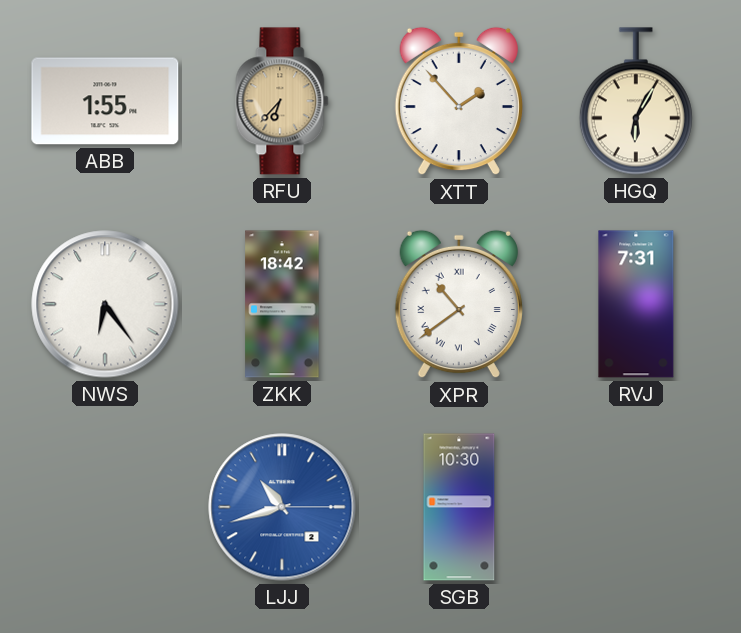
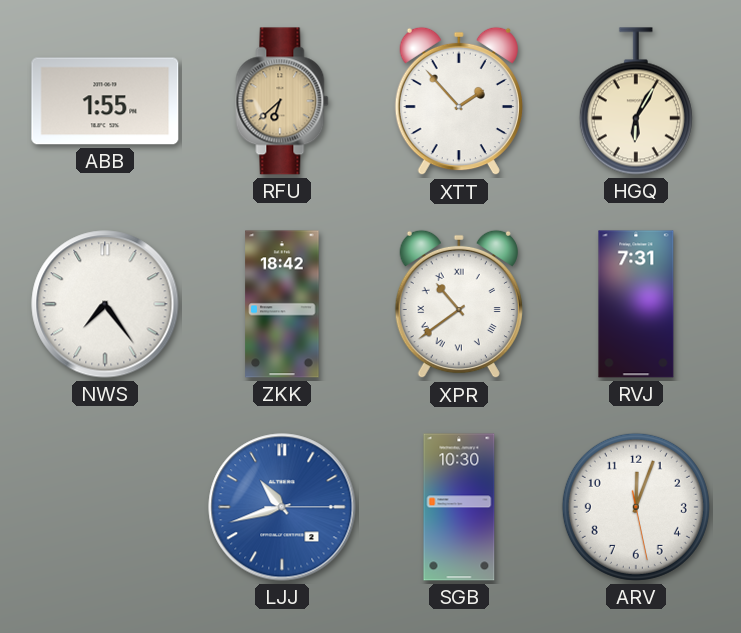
RFU: 6:37 -> 6:38 (282, 101)
NWS: 6:24 -> 7:24 (105, 304)
ARV: none -> 12:03 (636, 507)
